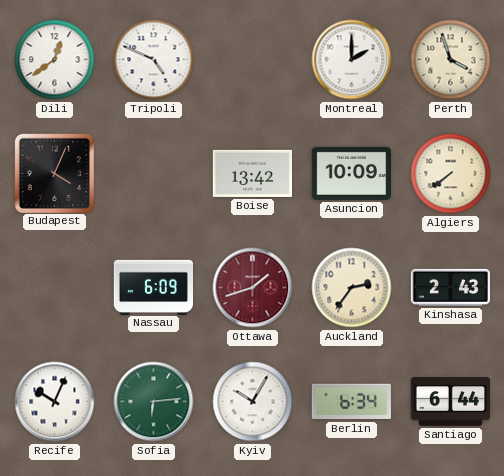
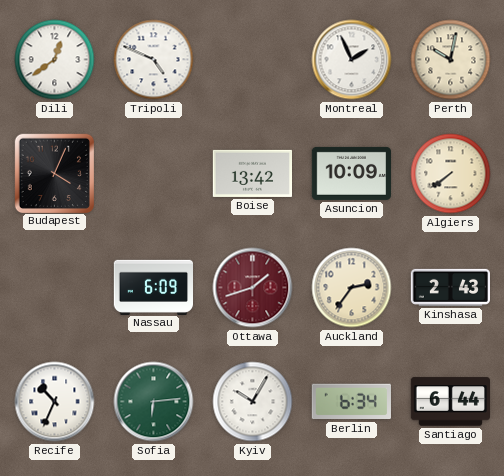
Montreal: 2:00 -> 1:56 (352, 60)
Perth: 3:57 -> 10:02 (451, 60)
Recife: 10:04 -> 10:34 (55, 402)
